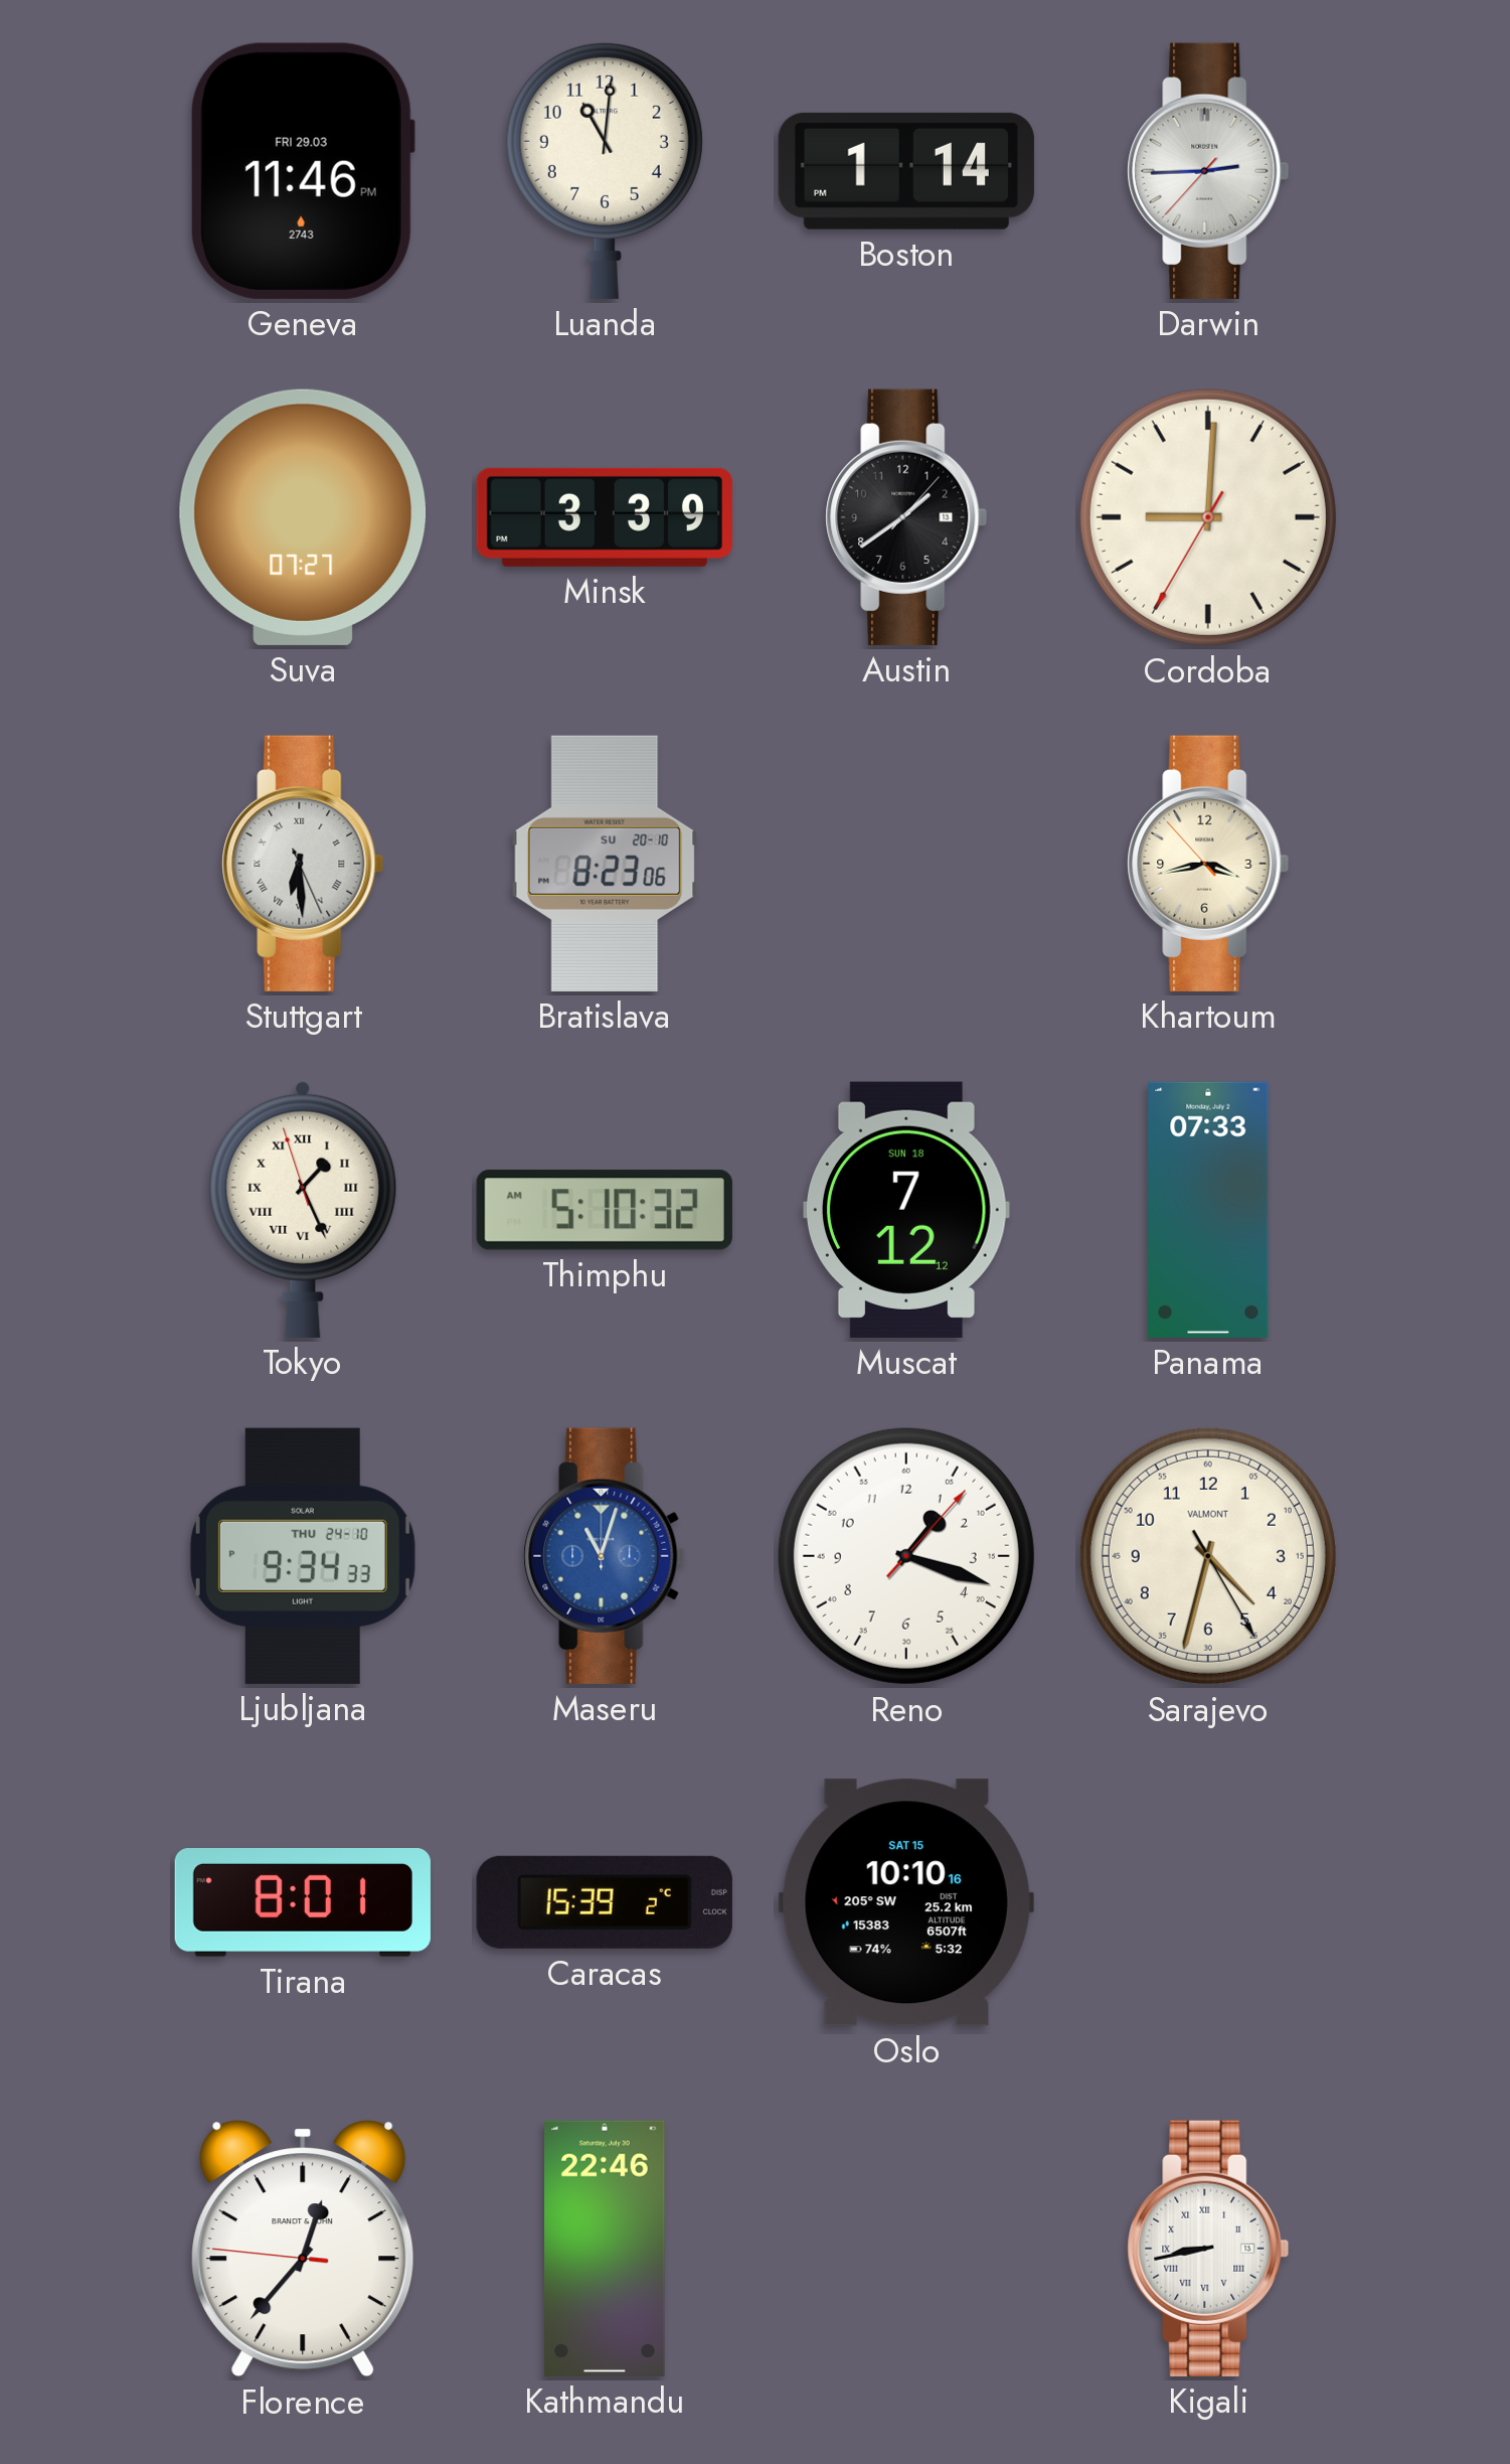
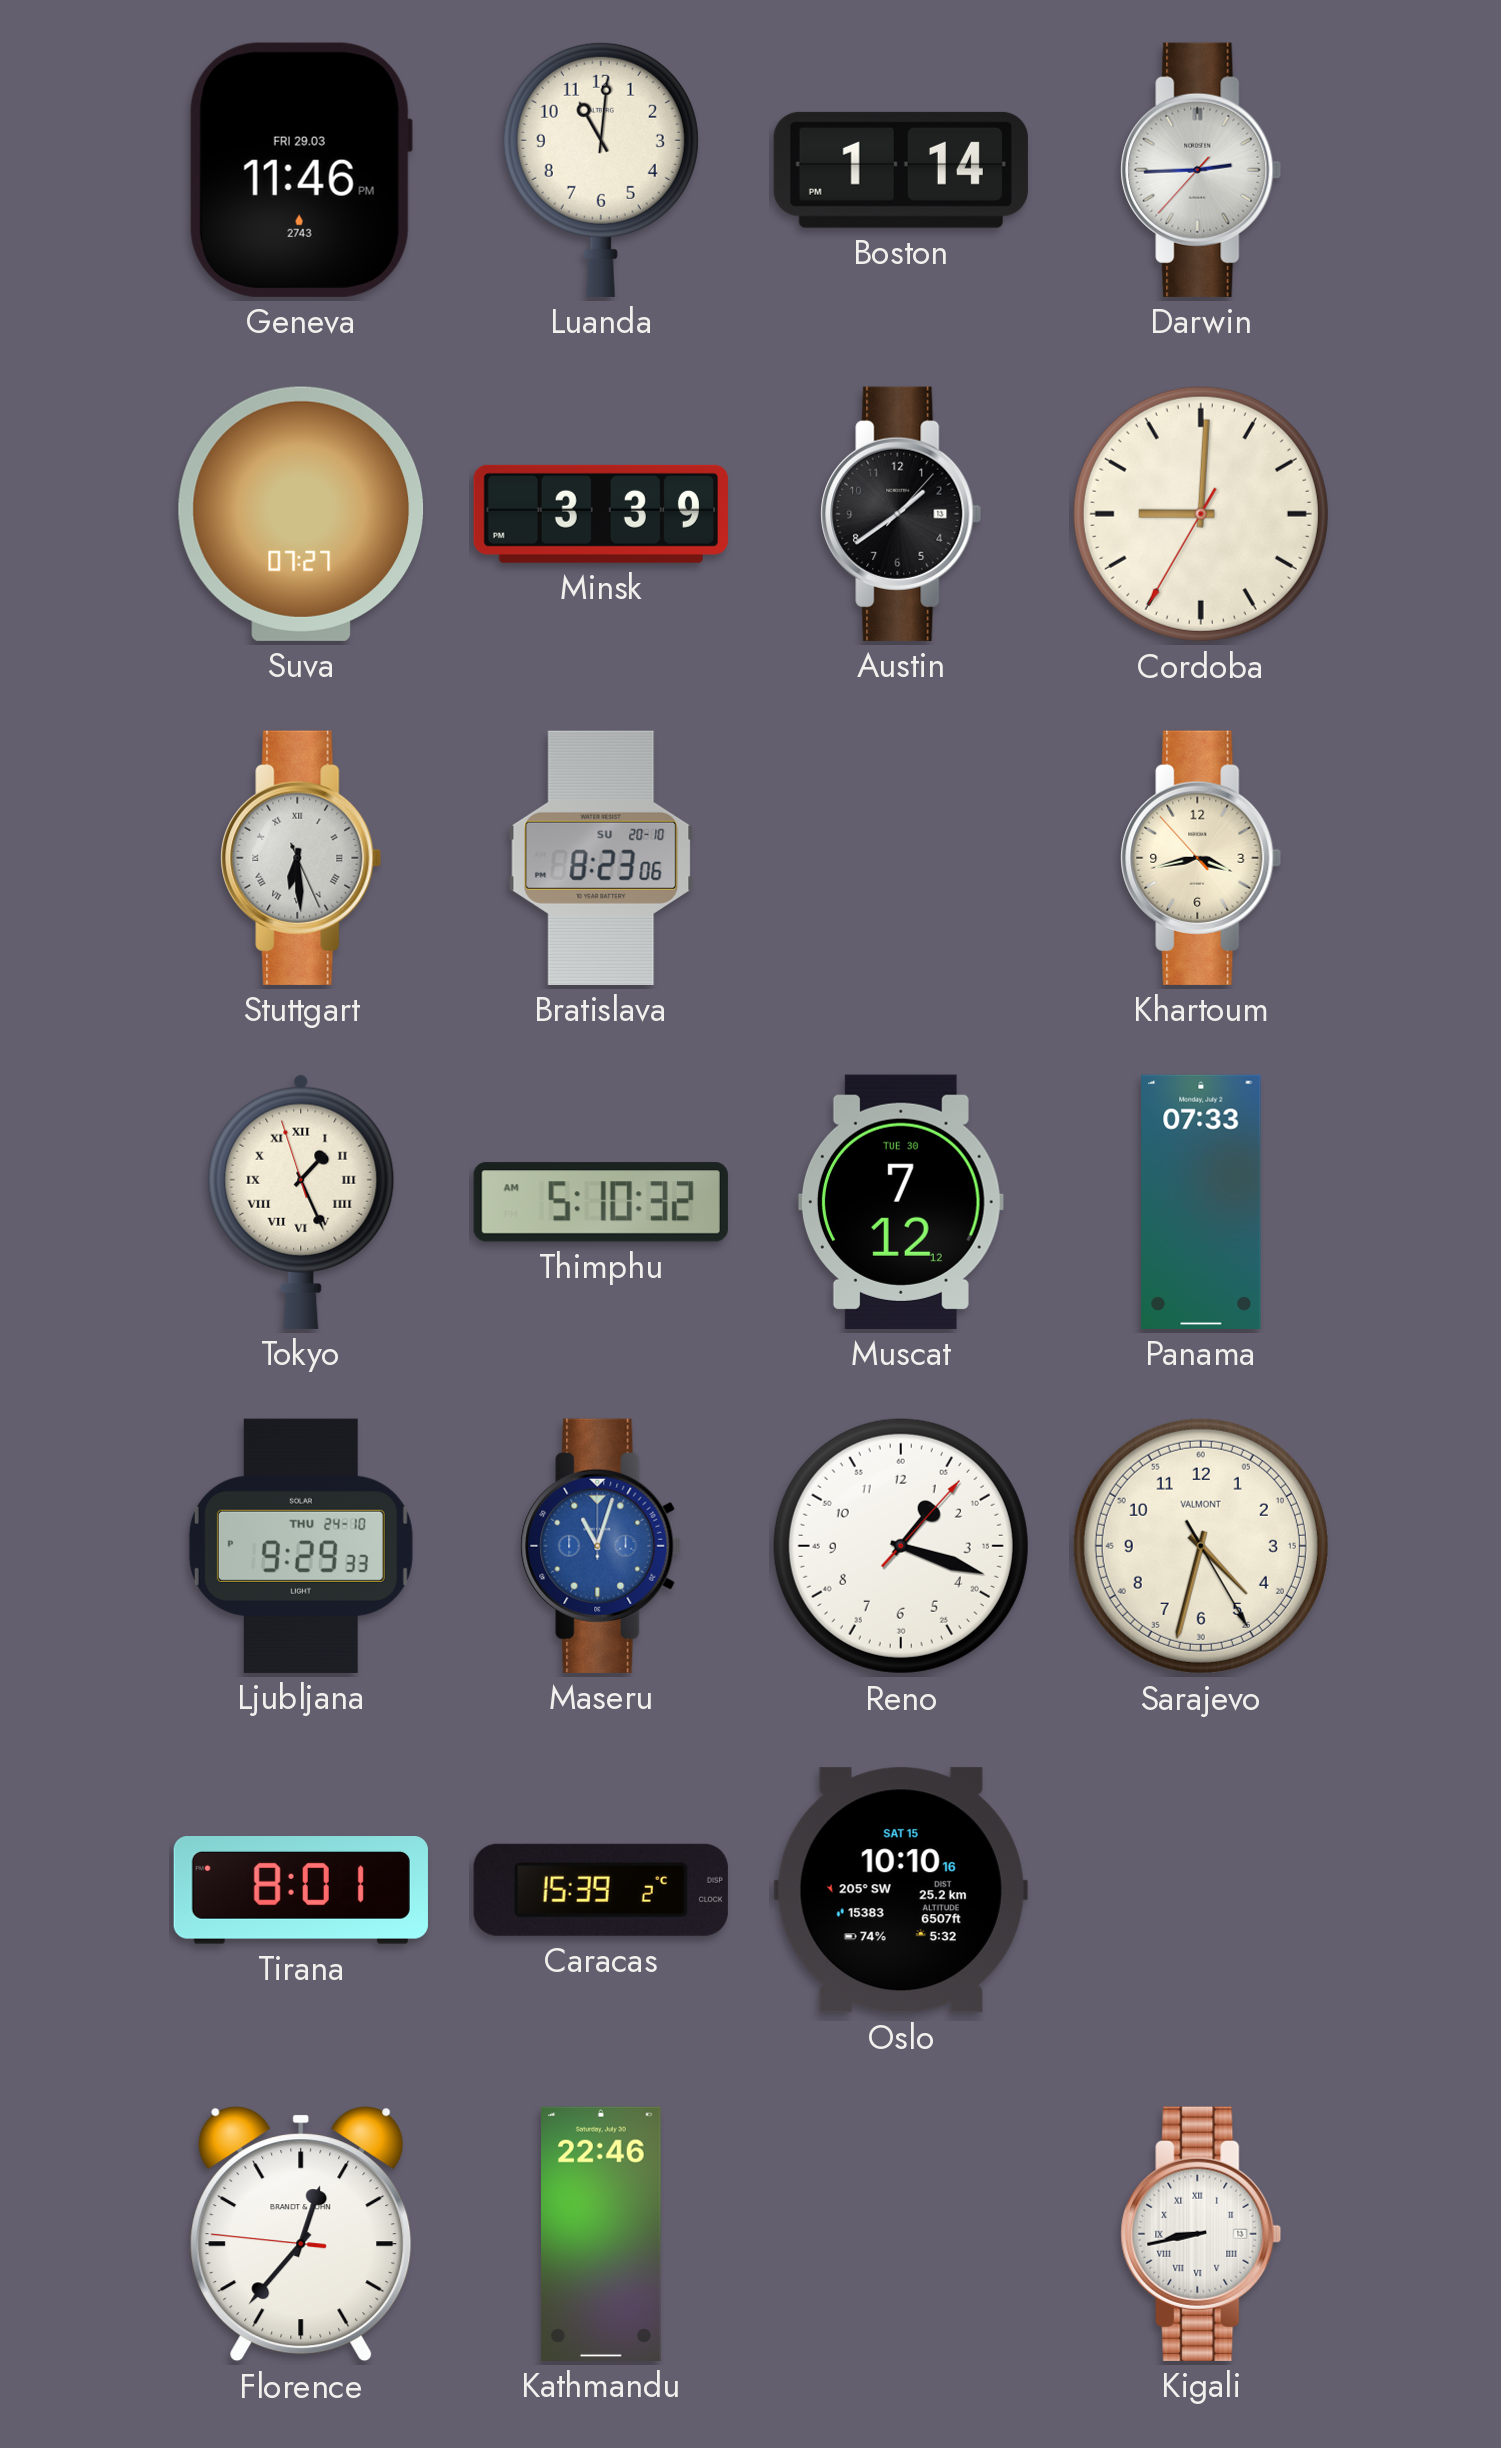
Muscat date: SUN 18 -> TUE 30 (901, 1202)
Ljubljana: 9:34 -> 9:29 (301, 1546)
